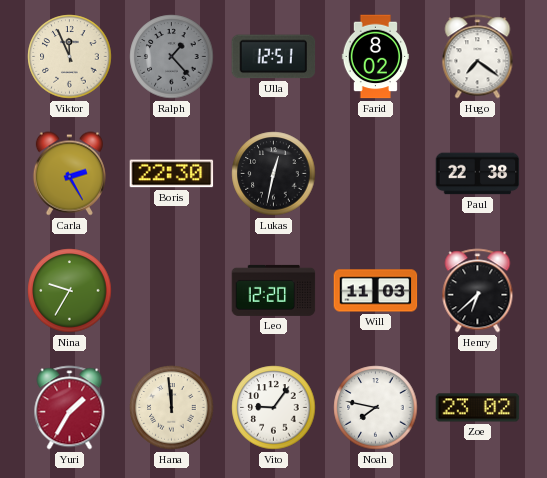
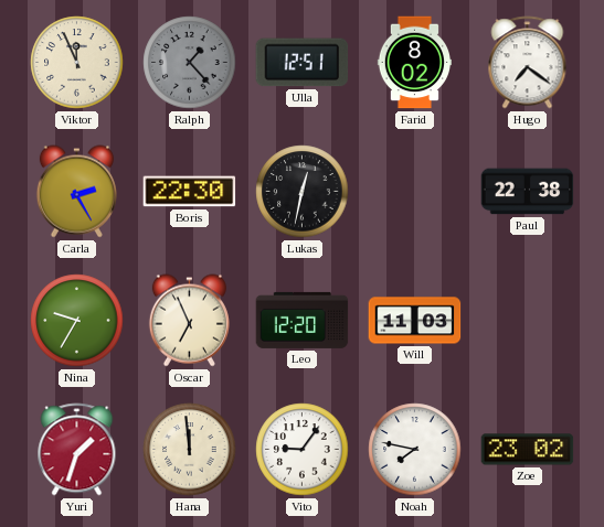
Oscar: none -> 6:56 (189, 321)
Henry: 6:38 -> none (478, 291)
Yuri: 1:35 -> 1:33 (77, 450)
